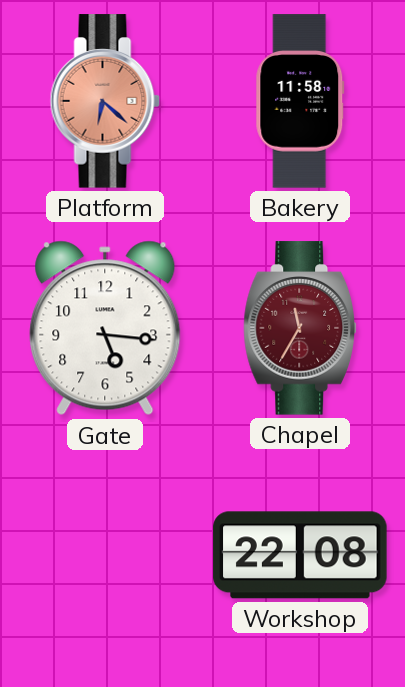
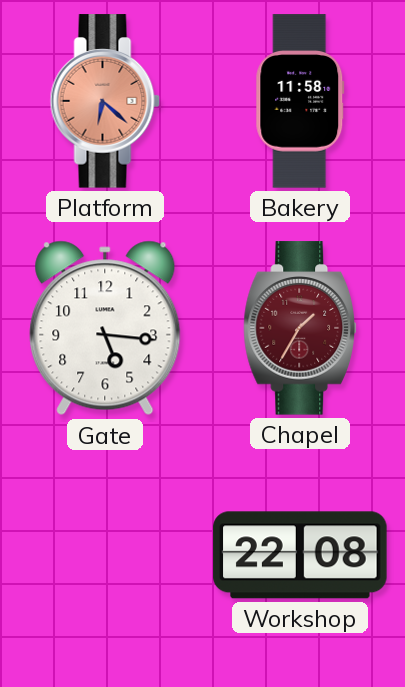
Chapel: 11:35 -> 1:35 (300, 328)
